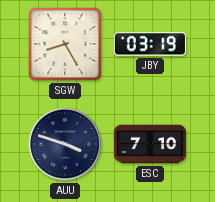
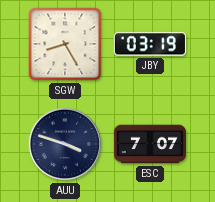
ESC: 7:10 -> 7:07 (149, 144)
